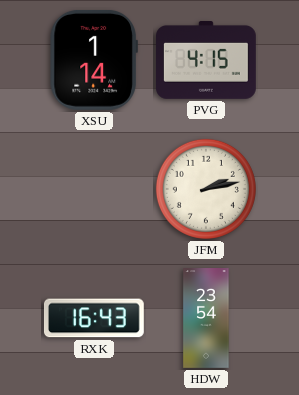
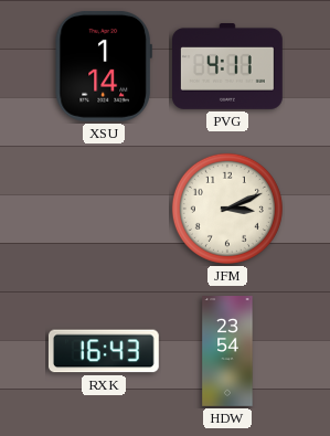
PVG: 4:15 -> 4:11 (228, 67)
JFM: 2:13 -> 3:11 (227, 209)
